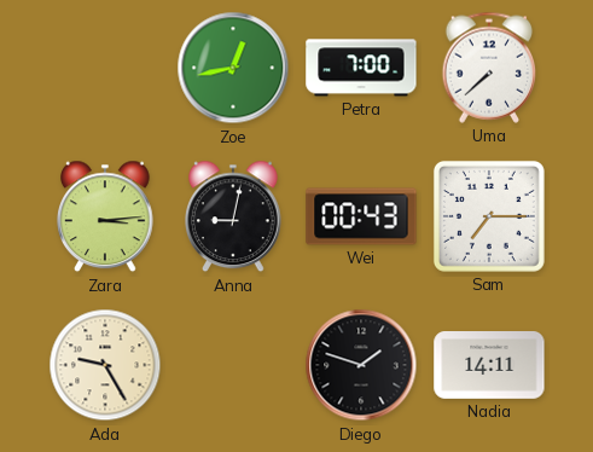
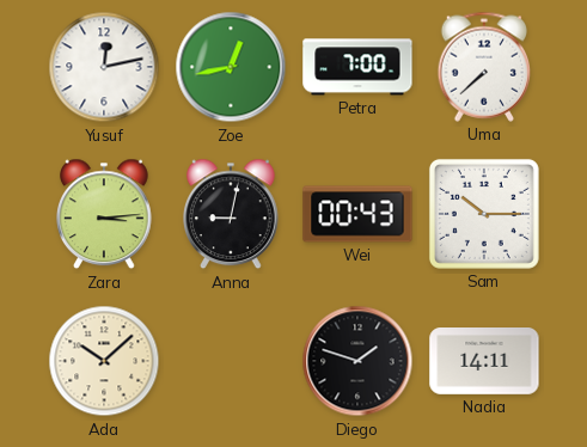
Yusuf: none -> 12:13 (104, 67)
Sam: 7:15 -> 10:15 (484, 214)
Ada: 9:25 -> 10:08 (104, 361)
